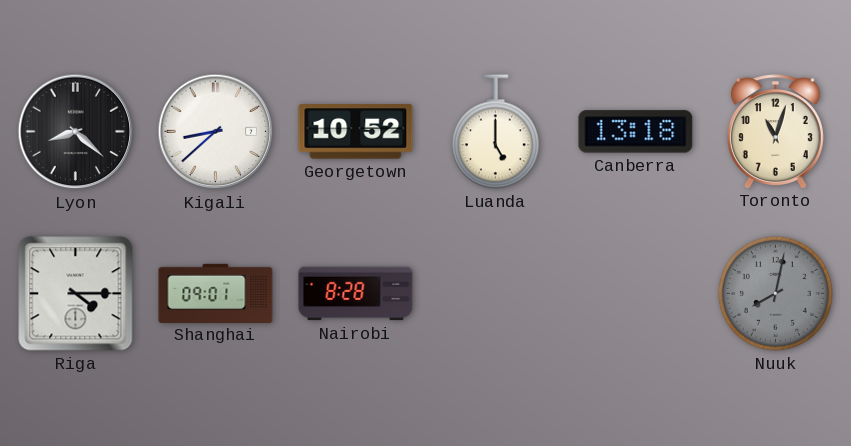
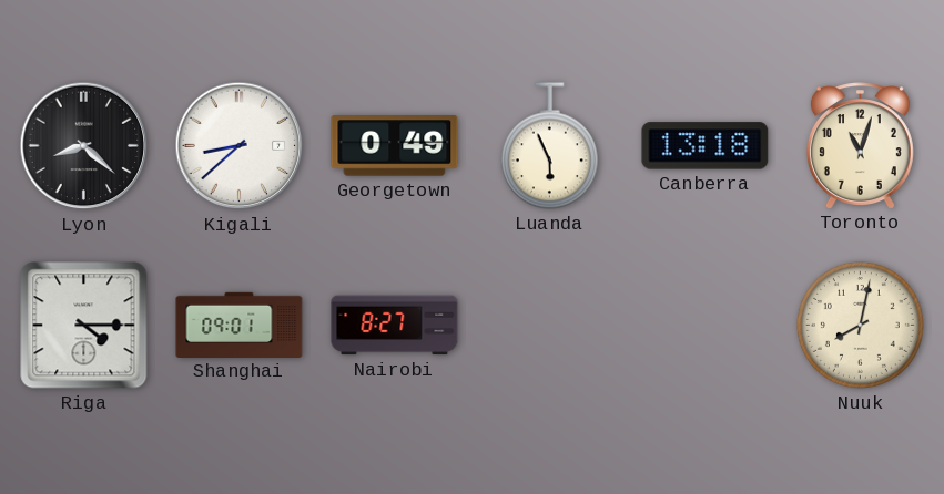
Georgetown: 10:52 -> 0:49 (395, 146)
Luanda: 5:00 -> 5:56 (549, 146)
Nairobi: 8:28 -> 8:27 (395, 326)
Nuuk dial: grey -> cream (860, 325)
